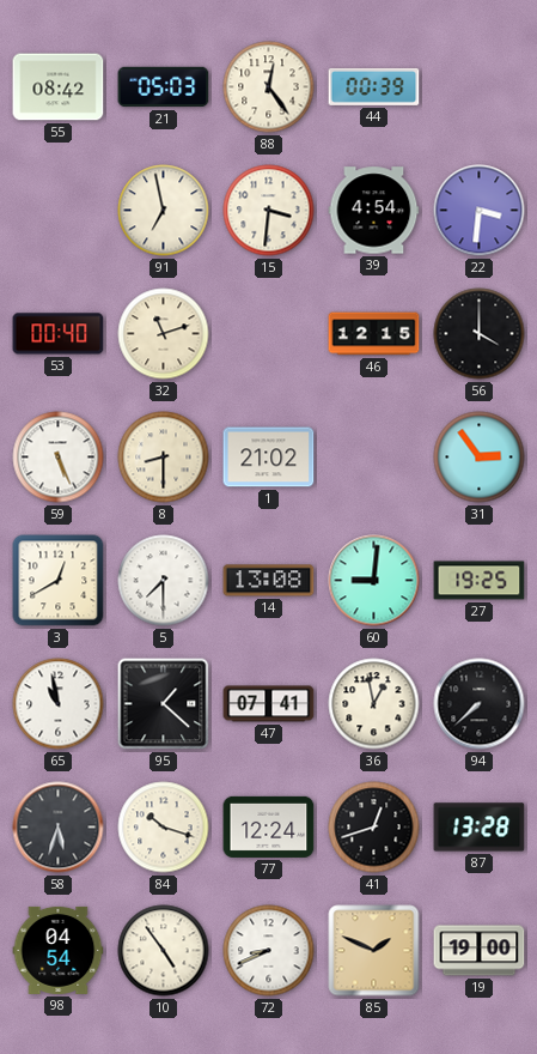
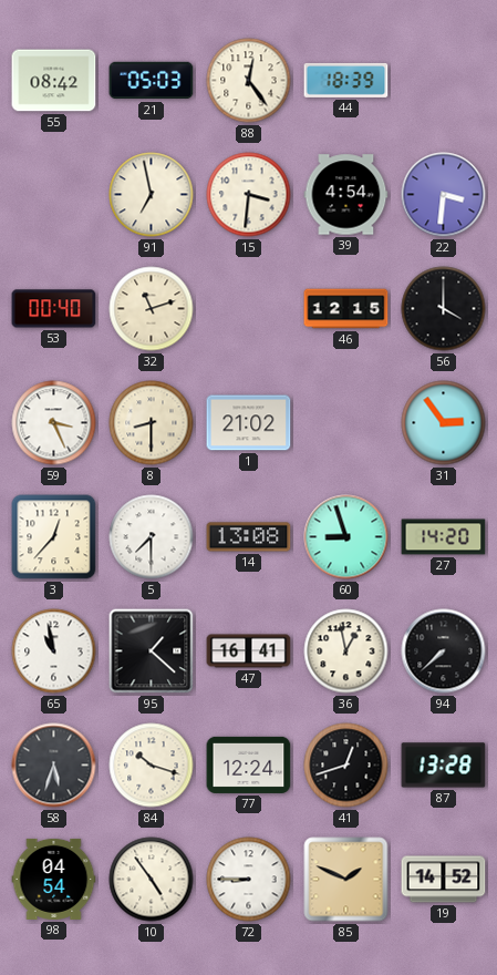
44: 00:39 -> 18:39 (346, 80)
59: 5:26 -> 3:26 (54, 423)
3: 12:40 -> 12:37 (54, 537)
60: 9:01 -> 8:57 (346, 537)
27: 19:25 -> 14:20 (444, 537)
47: 07:41 -> 16:41 (249, 651)
72: 8:41 -> 8:45 (249, 880)
19: 19:00 -> 14:52 (444, 880)
